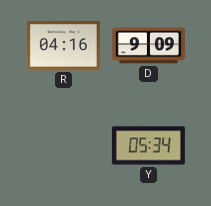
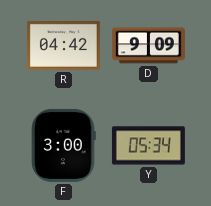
R: 04:16 -> 04:42 (63, 45)
F: none -> 3:00 (63, 145)
